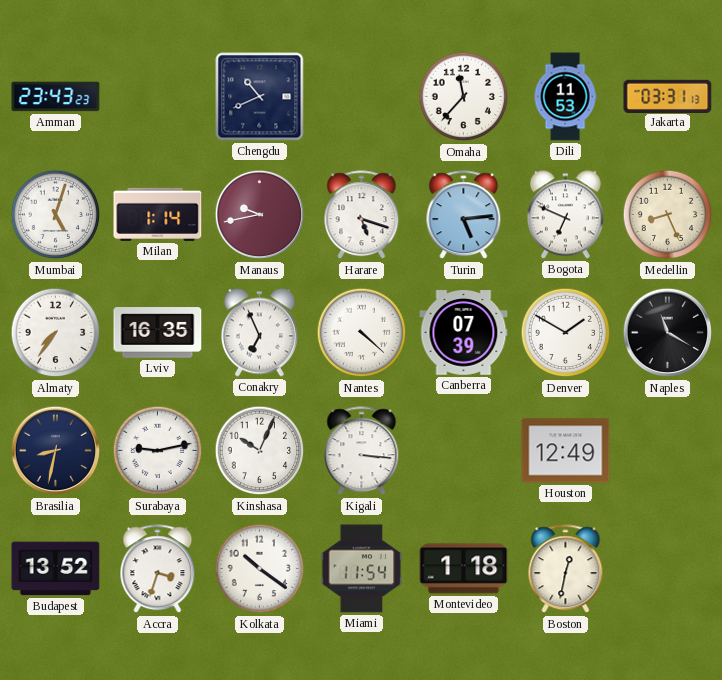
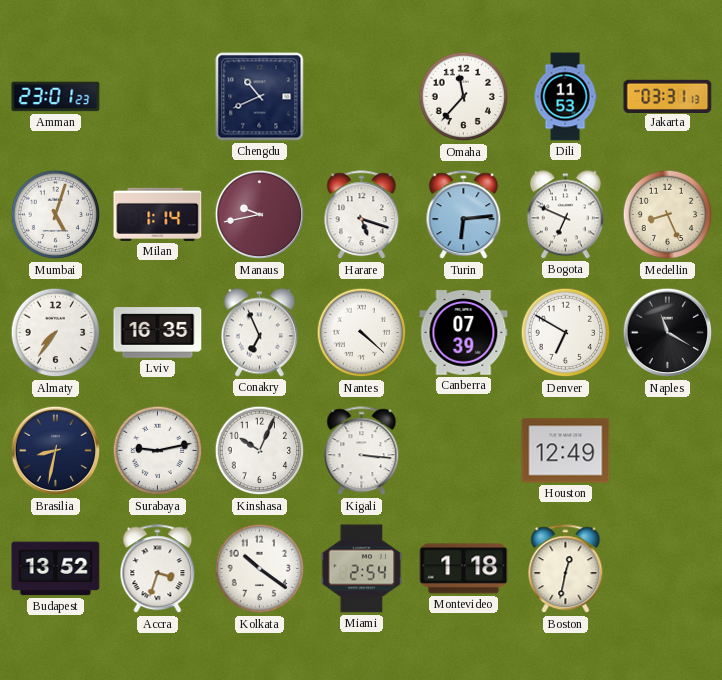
Amman: 23:43 -> 23:01 (56, 97)
Turin: 5:14 -> 6:14 (464, 215)
Denver: 1:50 -> 6:50 (566, 333)
Miami: 11:54 -> 2:54 (362, 569)
